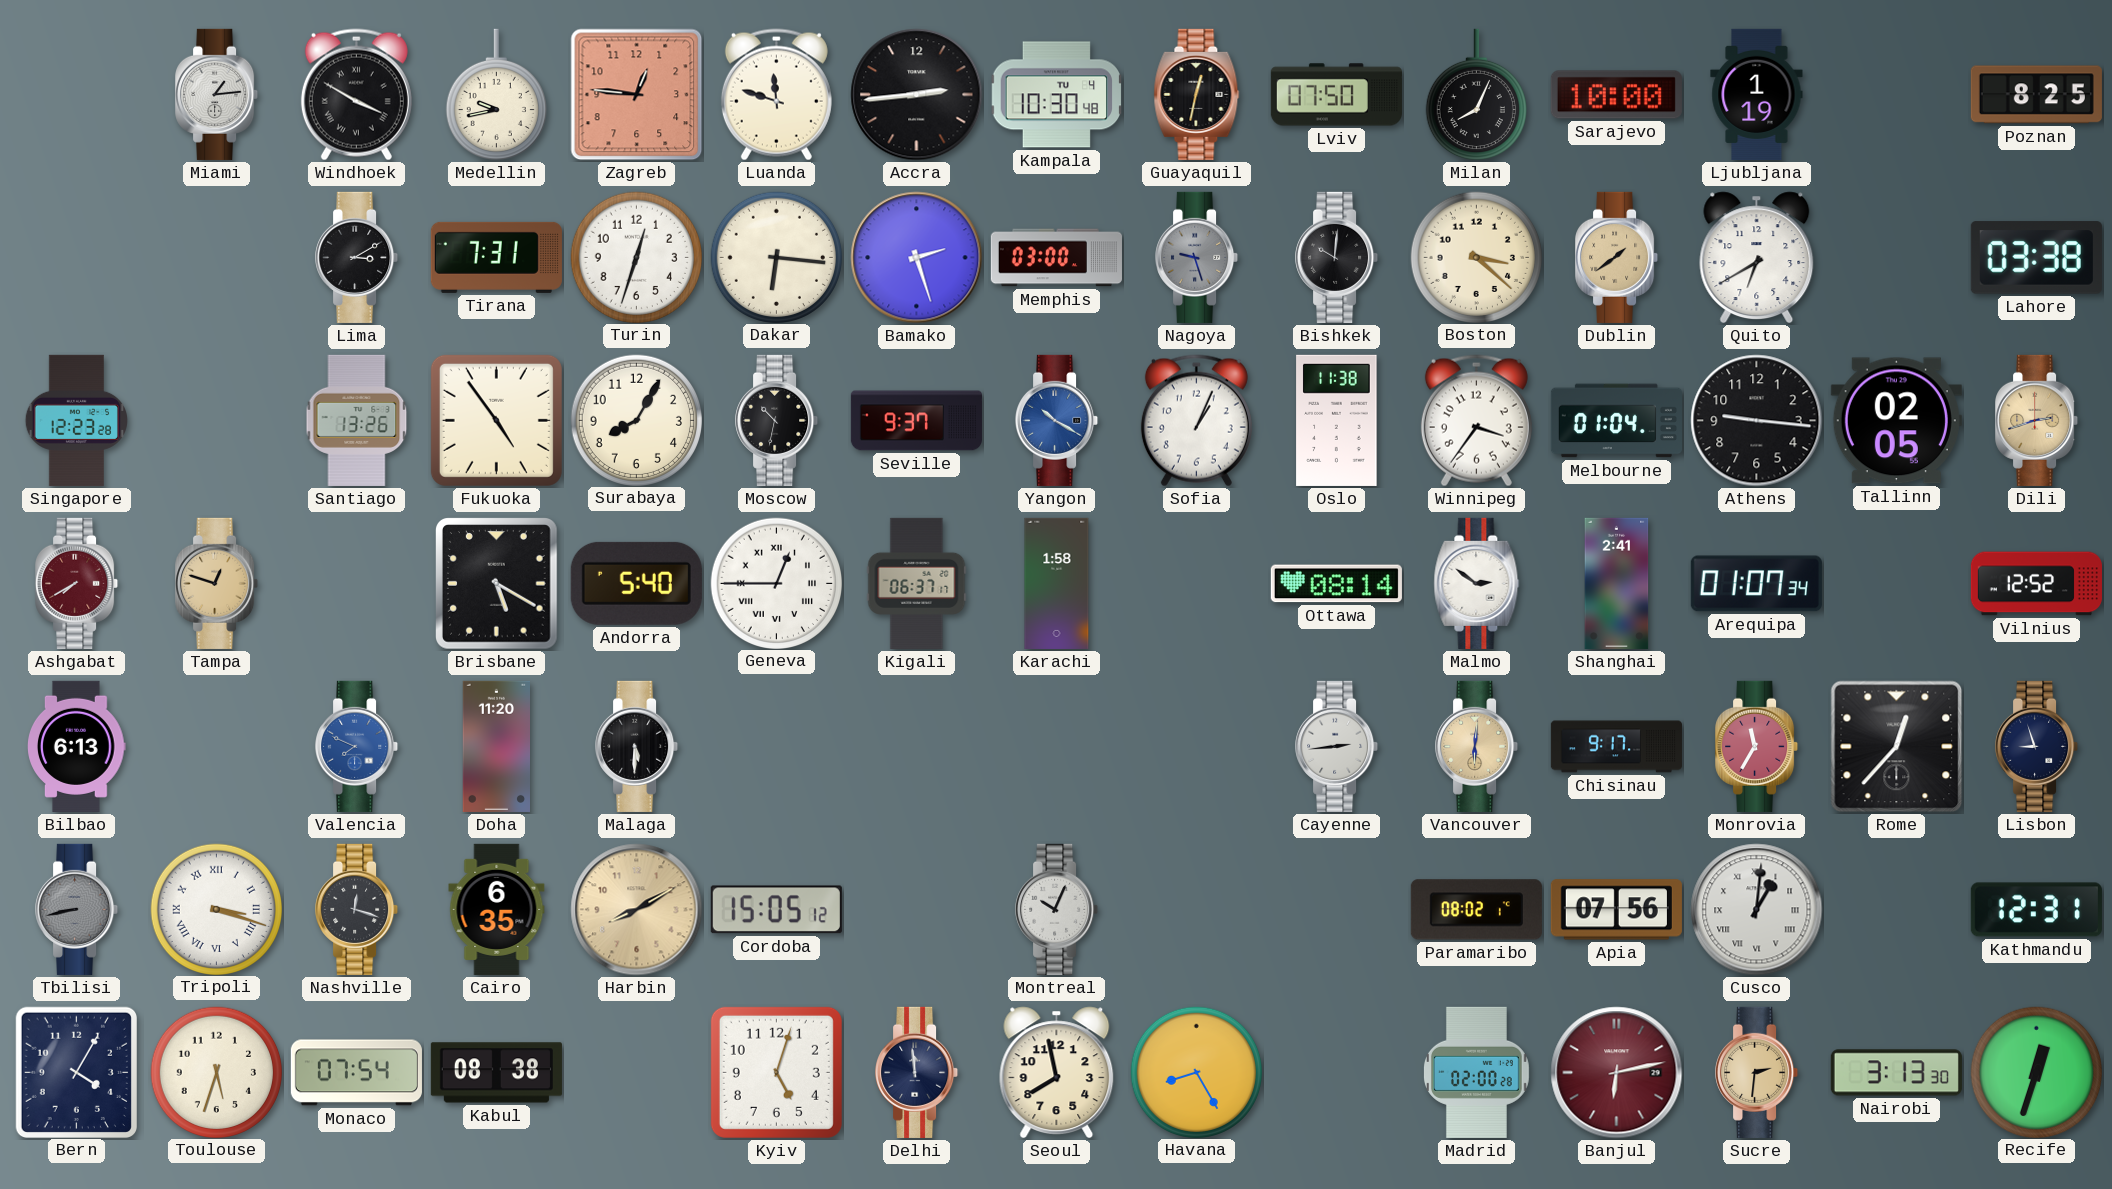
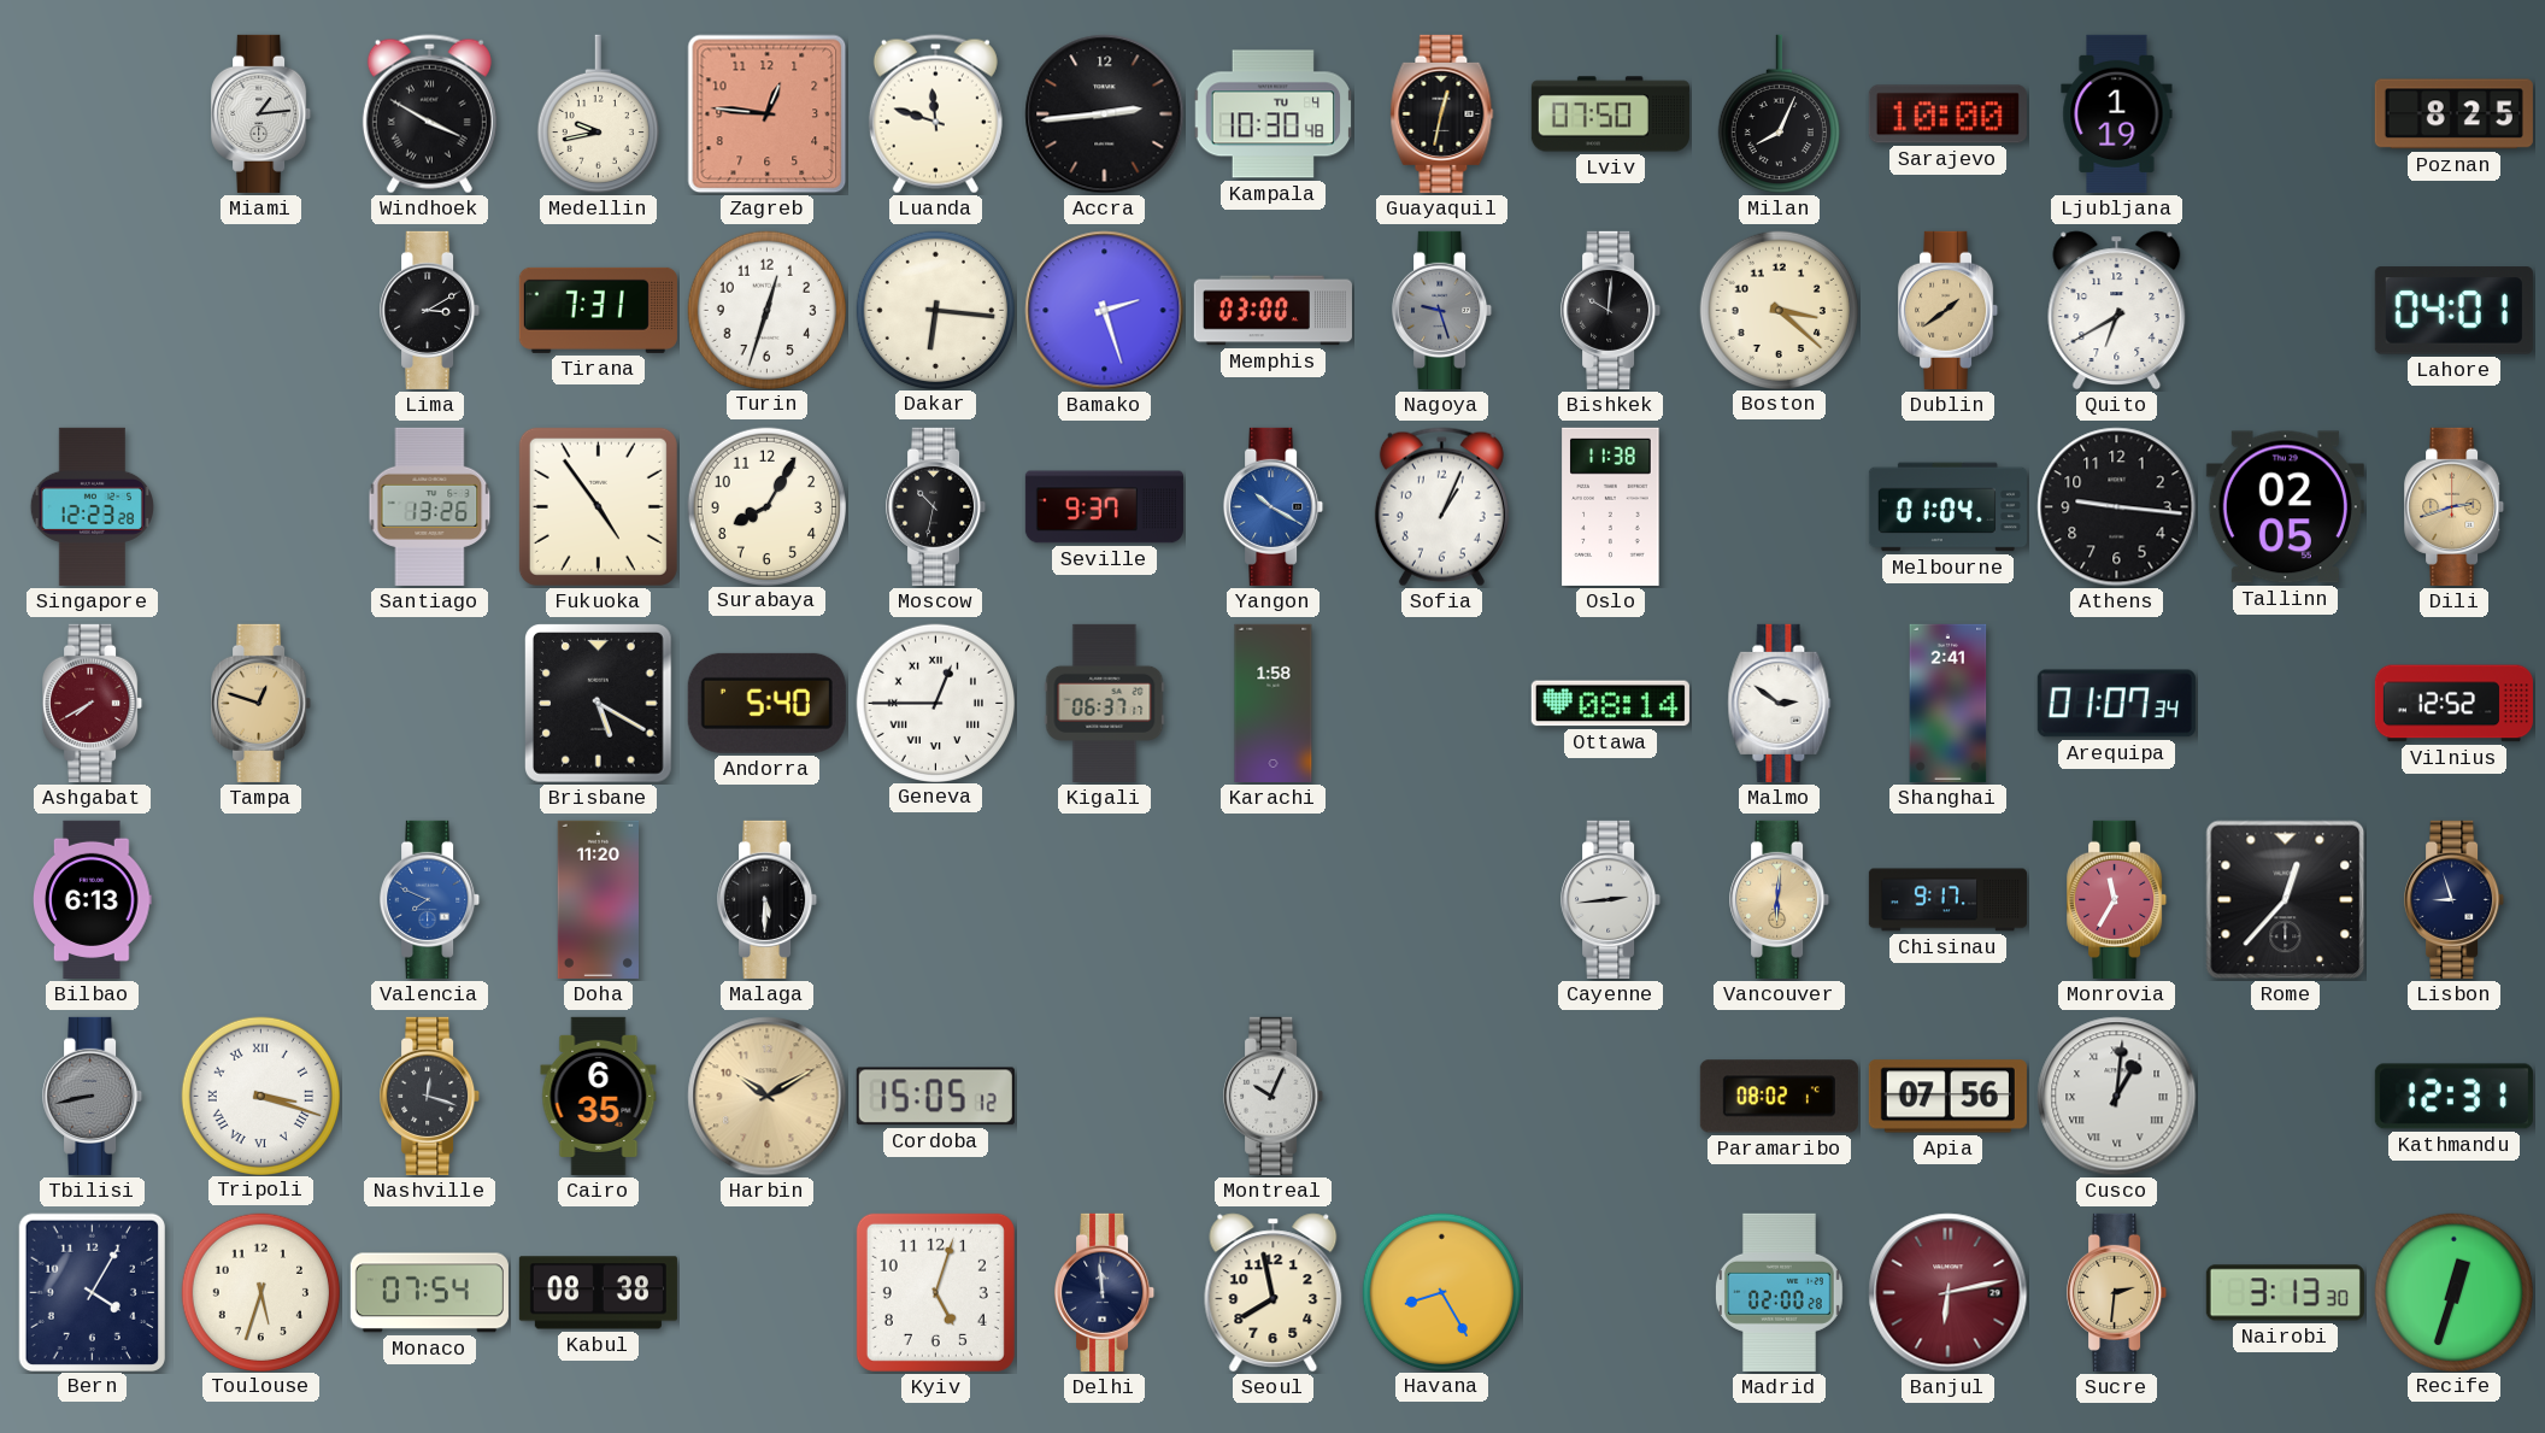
Lahore: 03:38 -> 04:01 (2453, 311)
Winnipeg: 3:36 -> none (1476, 421)
Harbin: 8:10 -> 10:10 (768, 1097)
